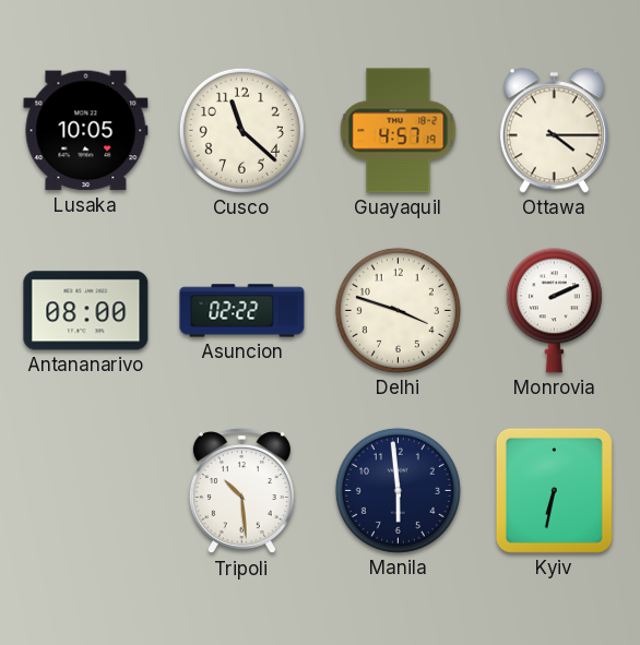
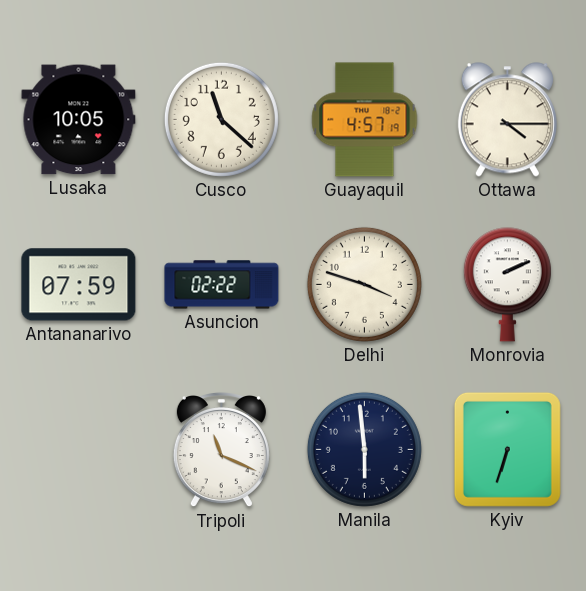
Antananarivo: 08:00 -> 07:59 (79, 285)
Tripoli: 10:29 -> 11:19 (221, 451)
Kyiv: 6:32 -> 6:33 (507, 449)
